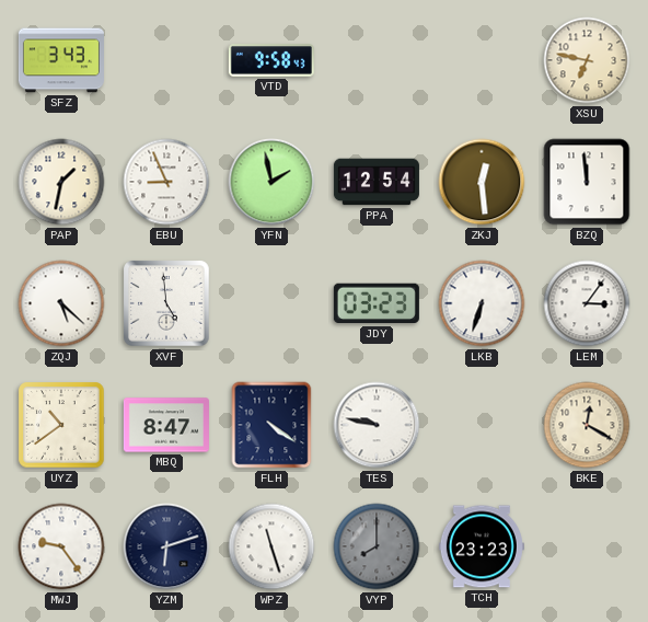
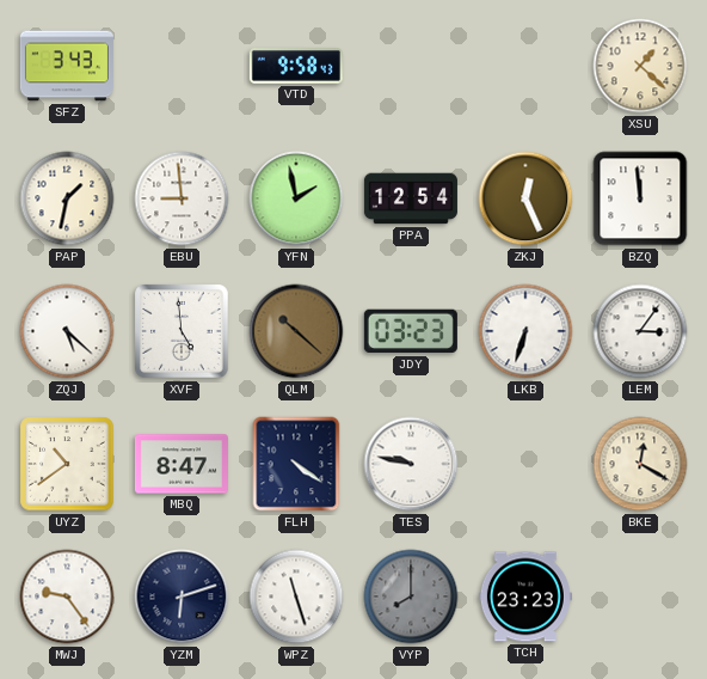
XSU: 6:47 -> 1:22 (640, 66)
EBU: 8:56 -> 8:59 (182, 198)
ZKJ: 12:29 -> 12:26 (525, 198)
QLM: none -> 10:22 (296, 331)
